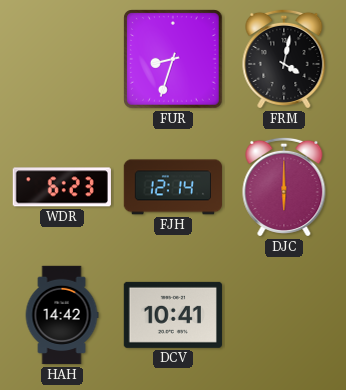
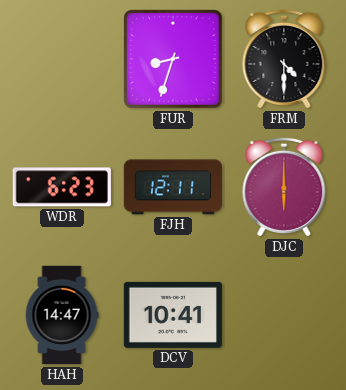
FRM: 4:02 -> 4:30 (284, 59)
FJH: 12:14 -> 12:11 (172, 187)
HAH: 14:42 -> 14:47 (62, 315)
